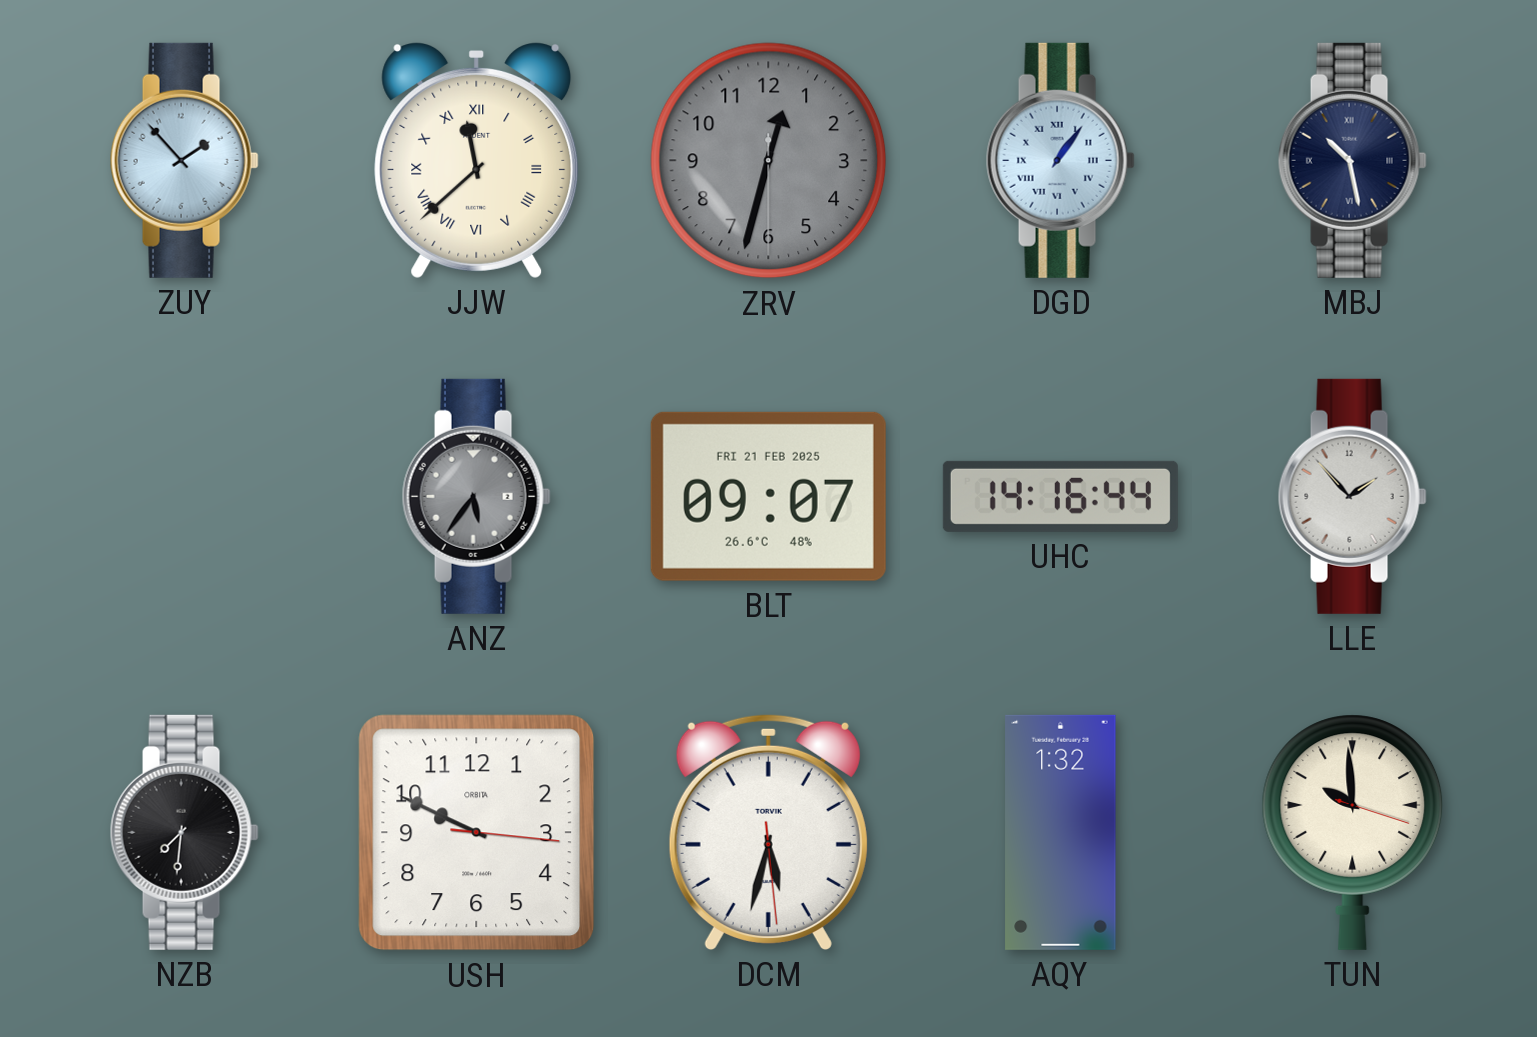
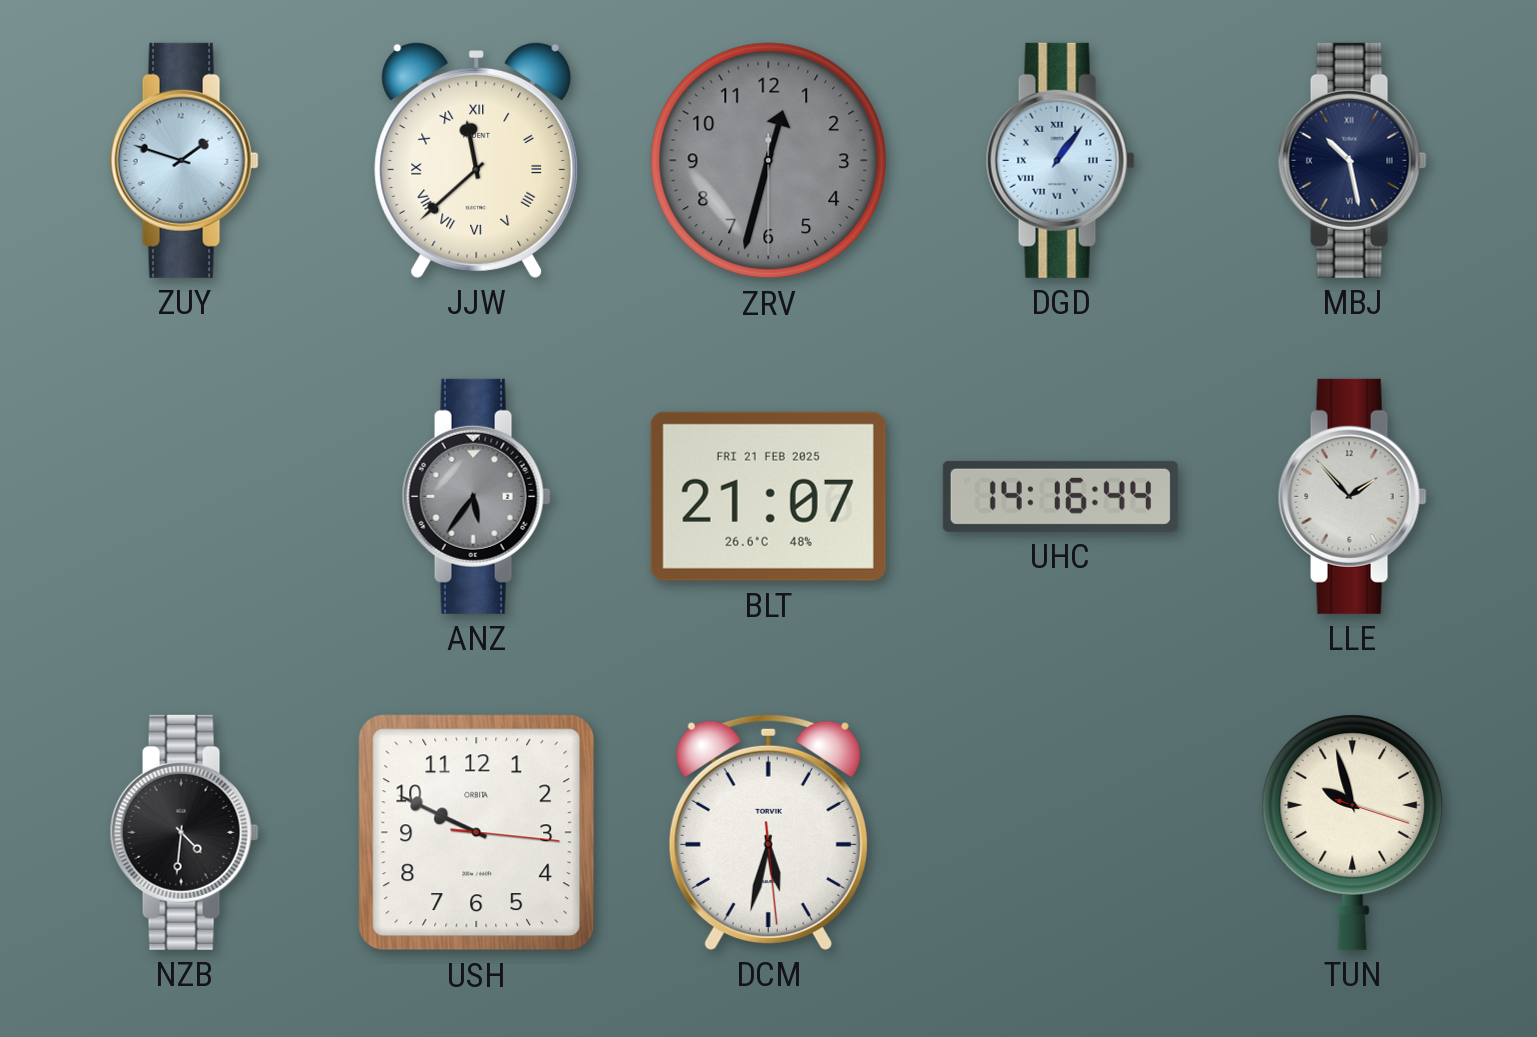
ZUY: 1:53 -> 1:48 (184, 160)
BLT: 09:07 -> 21:07 (768, 496)
NZB: 7:31 -> 4:31 (184, 832)
AQY: 1:32 -> none (1061, 832)
TUN: 9:59 -> 9:57 (1353, 832)
